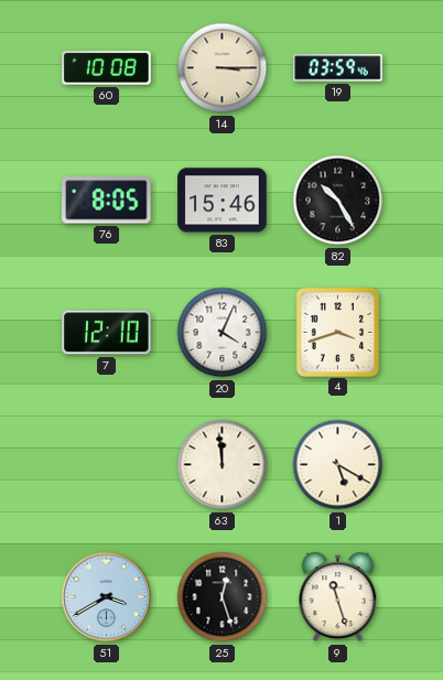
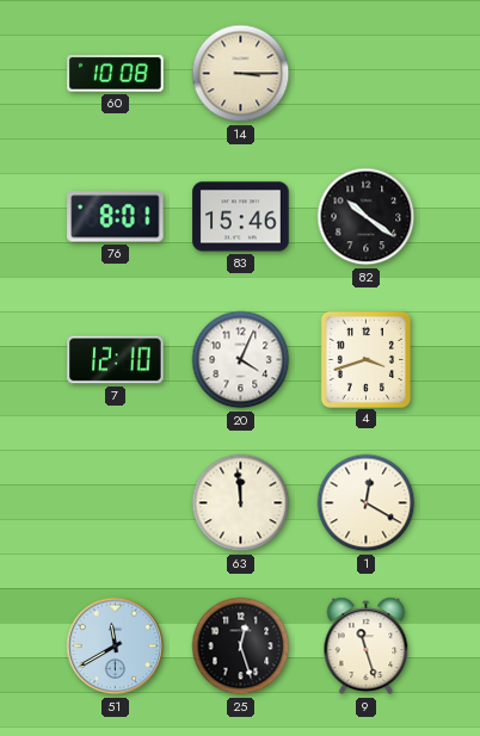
19: 03:59 -> none (338, 68)
76: 8:05 -> 8:01 (116, 217)
82: 10:25 -> 10:21 (367, 217)
1: 5:20 -> 12:20 (367, 503)
51: 3:40 -> 11:40 (116, 647)
